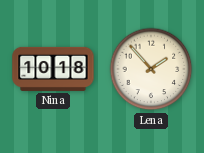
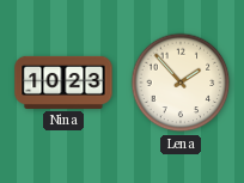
Nina: 10:18 -> 10:23 (63, 83)
